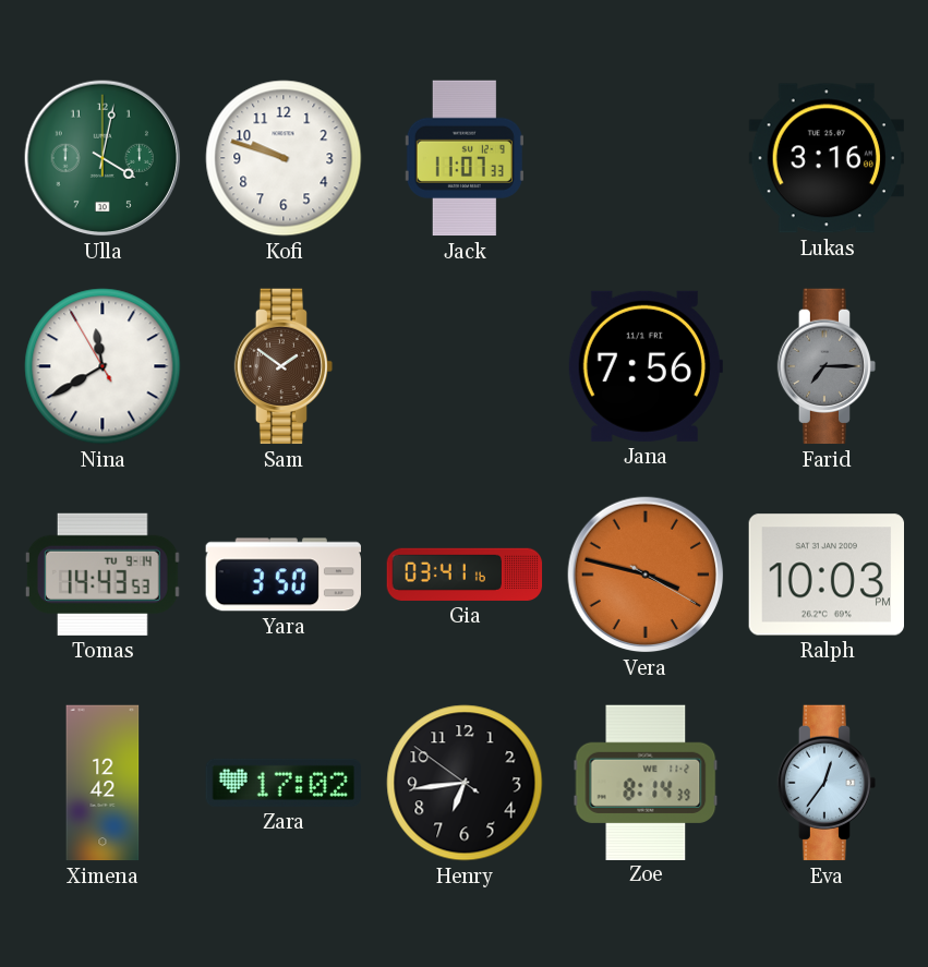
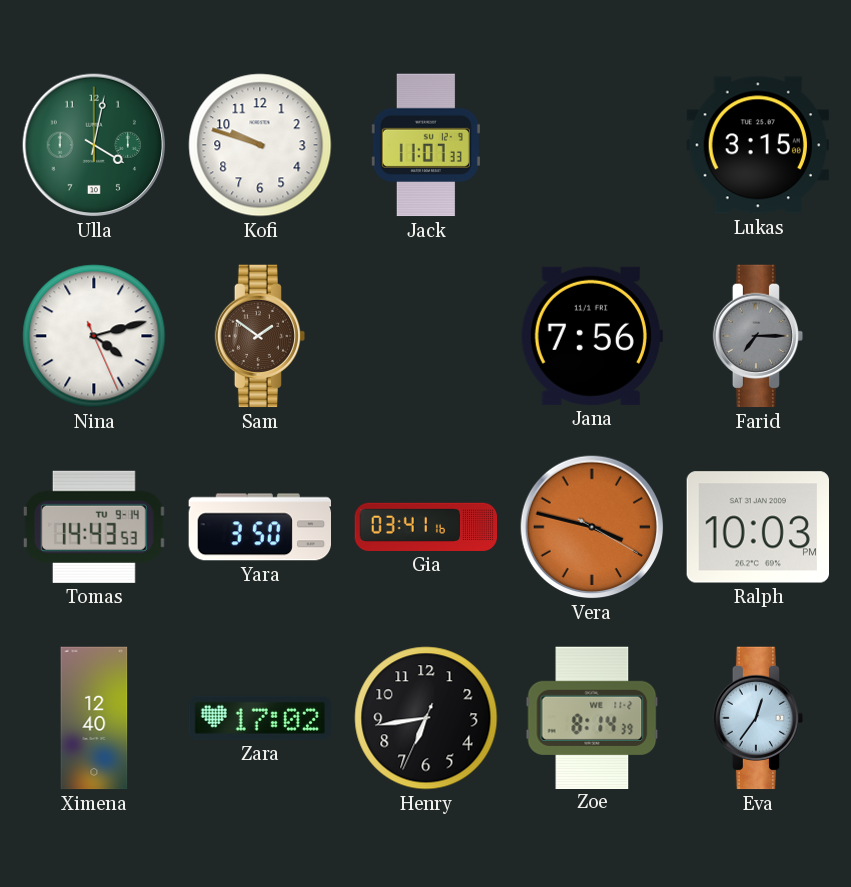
Lukas: 3:16 -> 3:15 (757, 145)
Nina: 11:39 -> 4:12 (94, 336)
Ximena: 12:42 -> 12:40 (94, 718)
Henry: 6:43:51 -> 6:43:34 (426, 718)
